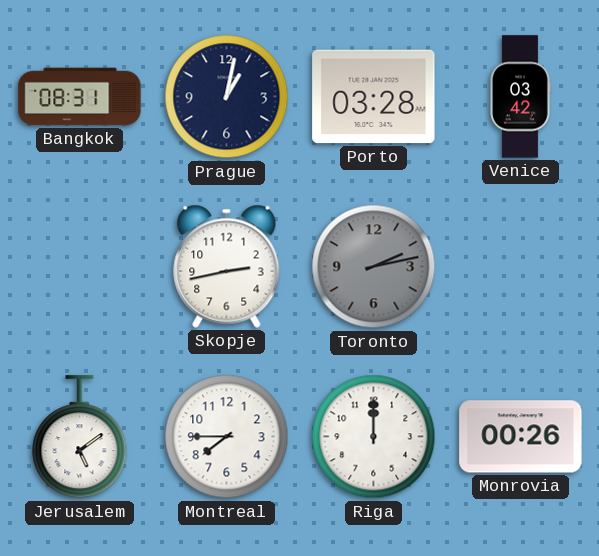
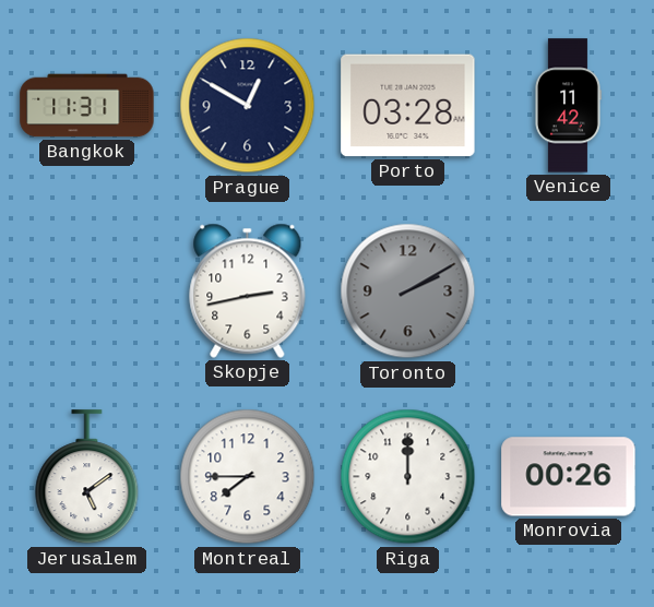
Bangkok: 08:31 -> 11:31 (87, 106)
Prague: 1:02 -> 12:50 (248, 106)
Venice: 03:42 -> 11:42 (568, 106)
Toronto: 2:13 -> 2:10 (408, 291)
